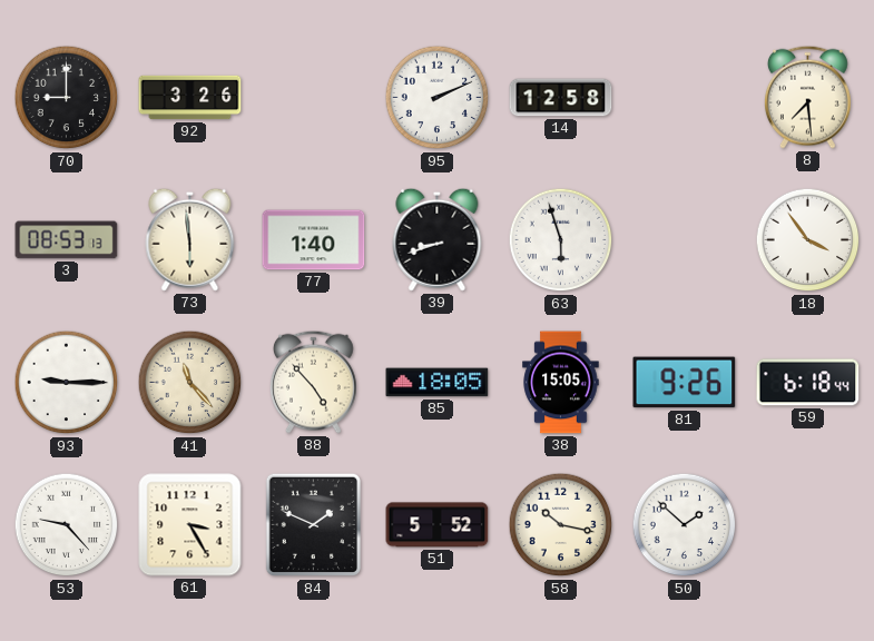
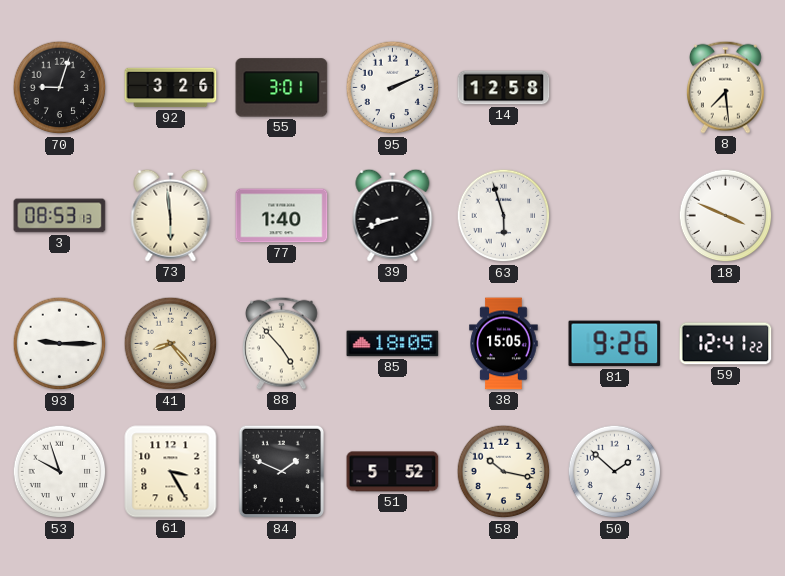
70: 9:00 -> 9:03 (60, 88)
55: none -> 3:01 (282, 88)
18: 3:54 -> 3:49 (726, 216)
41: 11:23 -> 8:23 (171, 344)
59: 6:18 -> 12:41 (726, 344)
53: 9:23 -> 9:57 (60, 472)
